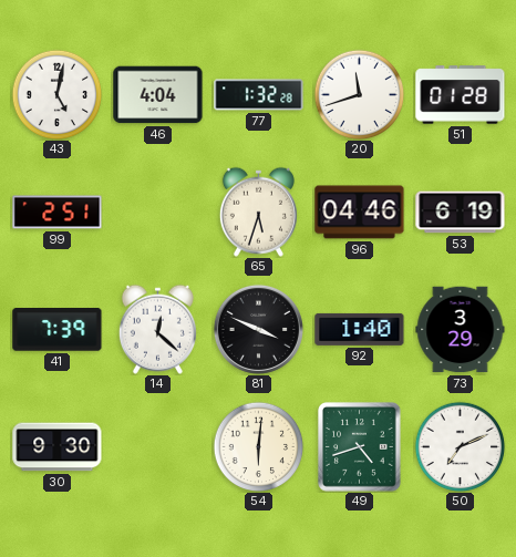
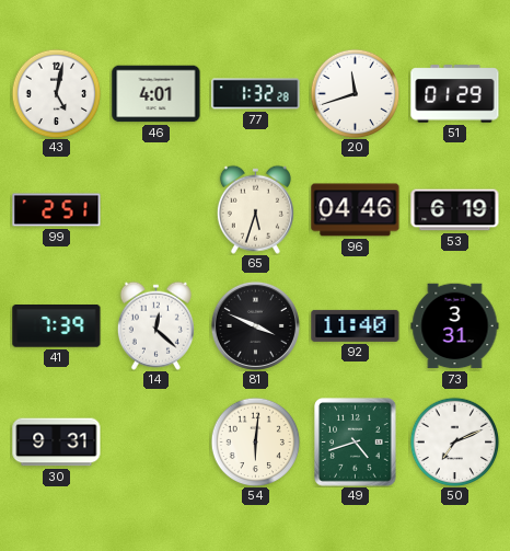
46: 4:04 -> 4:01 (157, 94)
51: 01:28 -> 01:29 (455, 94)
92: 1:40 -> 11:40 (356, 325)
73: 3:29 -> 3:31 (455, 326)
30: 9:30 -> 9:31 (57, 443)
